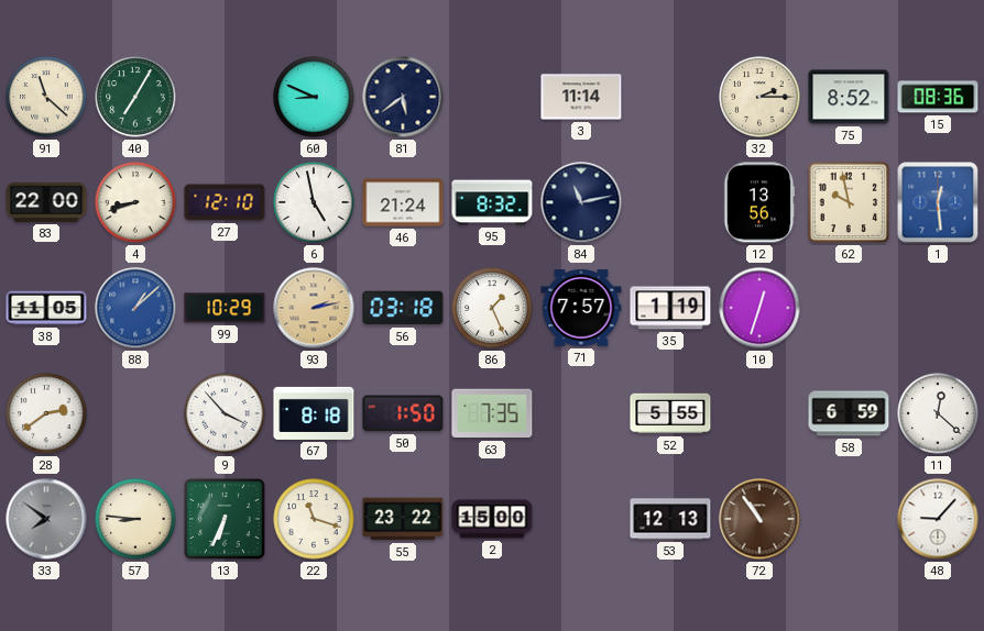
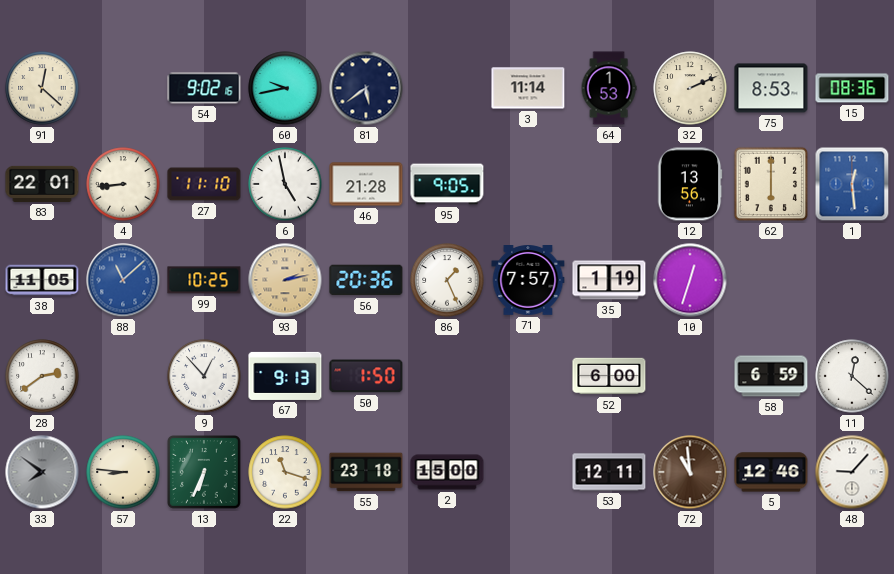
91: 11:22 -> 12:22 (42, 88)
40: 7:05 -> none (135, 97)
54: none -> 9:02 (204, 88)
60: 8:49 -> 9:43 (285, 88)
64: none -> 1:53 (609, 88)
32: 2:15 -> 2:11 (690, 88)
75: 8:52 -> 8:53 (771, 88)
83: 22:00 -> 22:01 (42, 184)
4: 8:42 -> 8:44 (123, 184)
27: 12:10 -> 11:10 (204, 184)
46: 21:24 -> 21:28 (366, 184)
95: 8:32 -> 9:05 (447, 184)
84: 11:13 -> none (581, 202)
62: 9:58 -> 6:00 (771, 184)
88: 1:08 -> 11:08 (123, 280)
99: 10:29 -> 10:25 (204, 280)
56: 03:18 -> 20:36 (366, 280)
9: 3:53 -> 12:53 (204, 376)
67: 8:18 -> 9:13 (285, 376)
63: 7:35 -> none (492, 413)
52: 5:55 -> 6:00 (609, 376)
55: 23:22 -> 23:18 (366, 472)
53: 12:13 -> 12:11 (609, 472)
72: 10:54 -> 10:59 (690, 472)
5: none -> 12:46 (771, 472)
